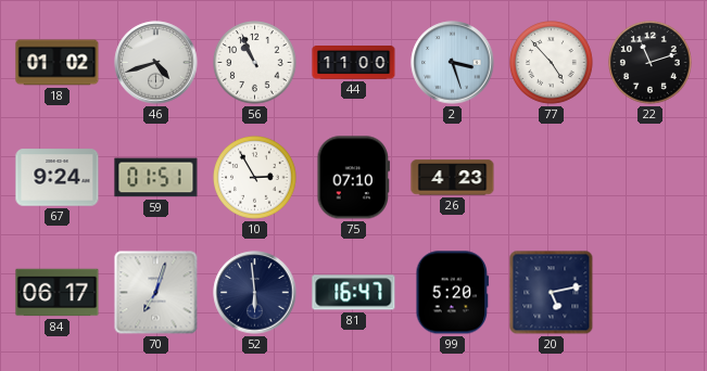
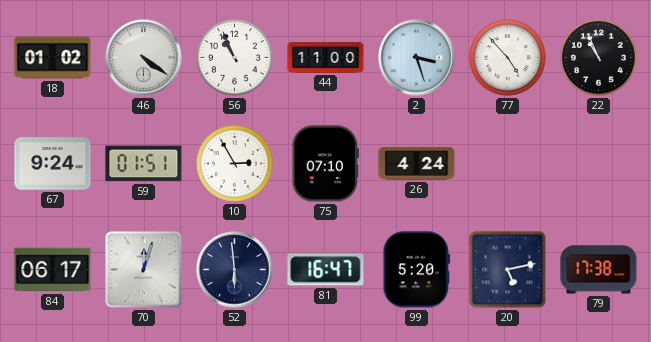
46: 4:42 -> 4:21 (144, 58)
22: 11:12 -> 10:56 (599, 58)
26: 4:23 -> 4:24 (417, 164)
70: 7:03 -> 12:03 (144, 270)
79: none -> 17:38 (599, 270)
